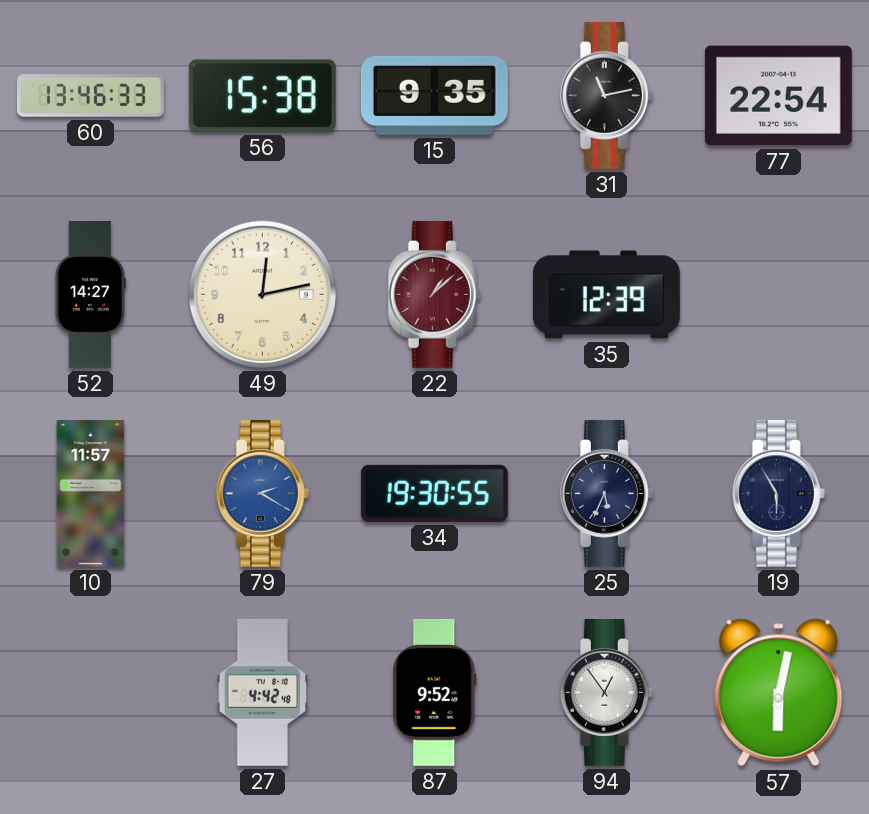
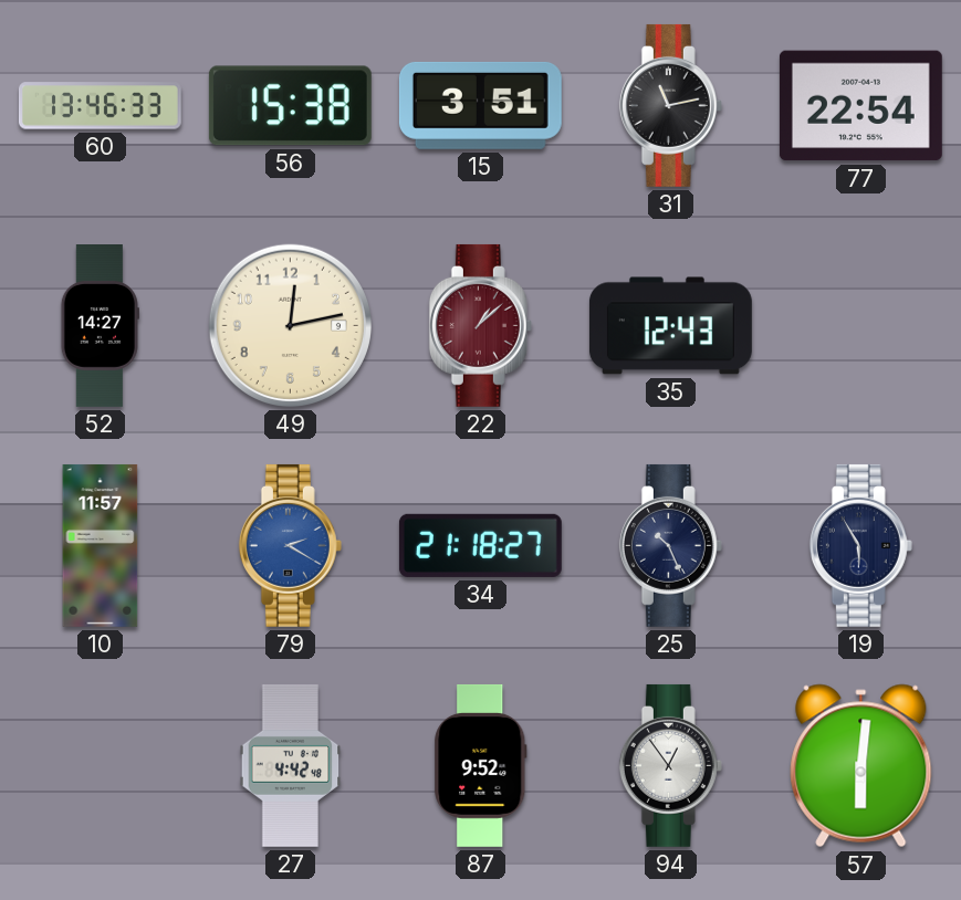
15: 9:35 -> 3:51 (480, 105)
35: 12:39 -> 12:43 (670, 326)
34: 19:30 -> 21:18 (480, 545)
25: 5:34 -> 10:26 (670, 545)
57: 6:02 -> 6:01 (861, 766)
